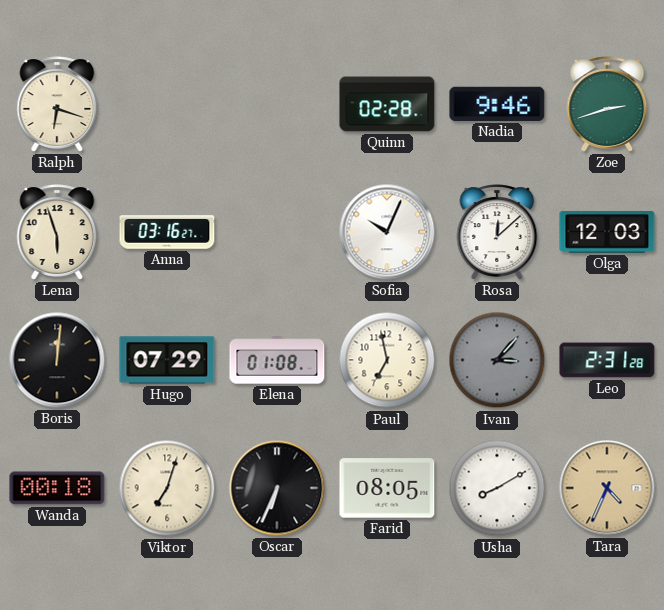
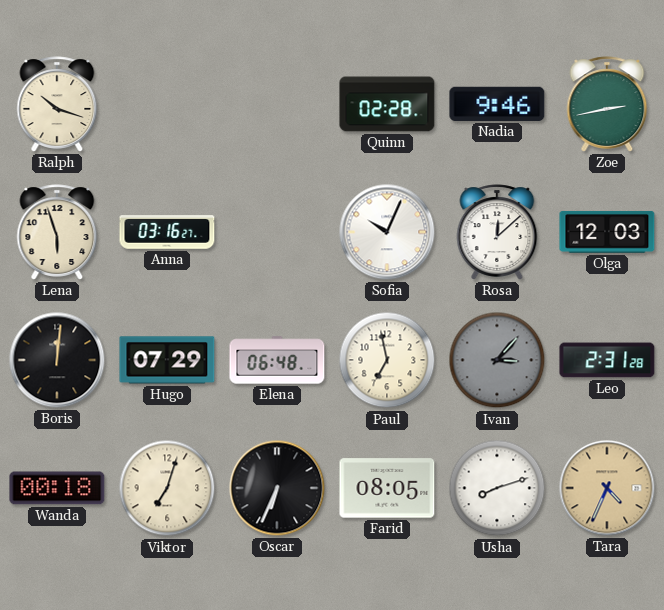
Ralph: 6:18 -> 10:18 (57, 104)
Zoe: 2:42 -> 2:43 (607, 104)
Elena: 01:08 -> 06:48 (277, 360)
Usha: 8:10 -> 8:12 (497, 488)
